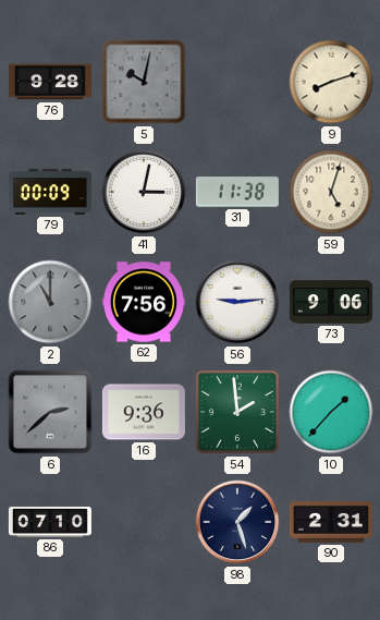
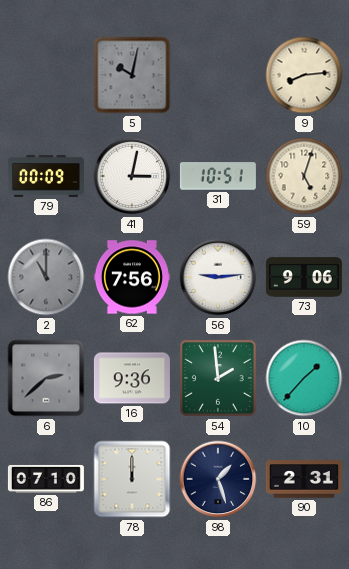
76: 9:28 -> none (50, 82)
9: 8:12 -> 8:14 (304, 75)
31: 11:38 -> 10:51 (218, 176)
78: none -> 12:00 (132, 479)
